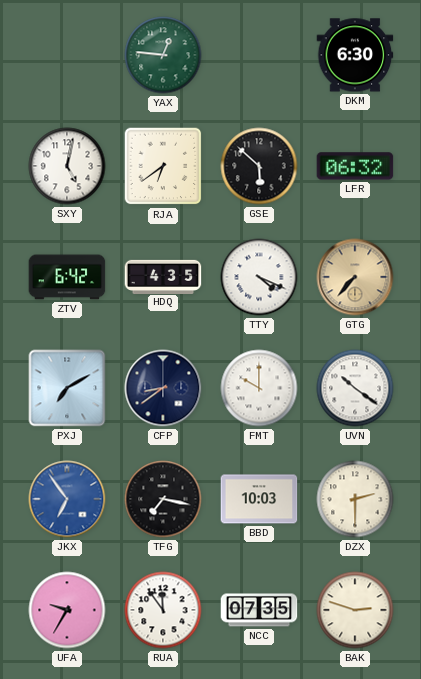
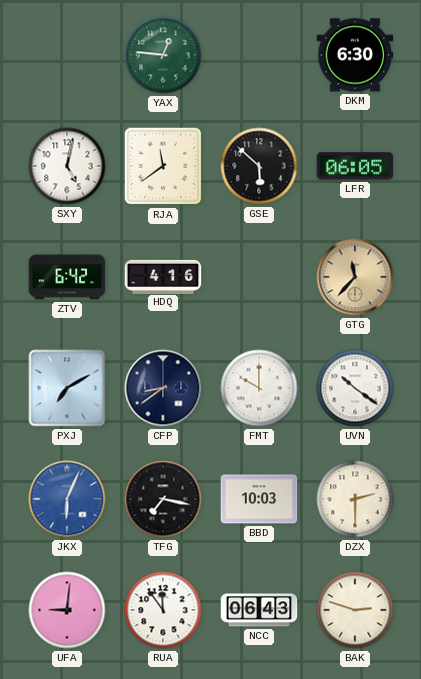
RJA: 6:39 -> 11:39 (163, 166)
LFR: 06:32 -> 06:05 (355, 166)
HDQ: 4:35 -> 4:16 (163, 276)
TTY: 4:19 -> none (259, 277)
GTG: 7:37 -> 11:37 (355, 277)
JKX: 6:54 -> 6:04 (67, 499)
UFA: 9:35 -> 9:01 (67, 610)
NCC: 07:35 -> 06:43 (259, 610)
